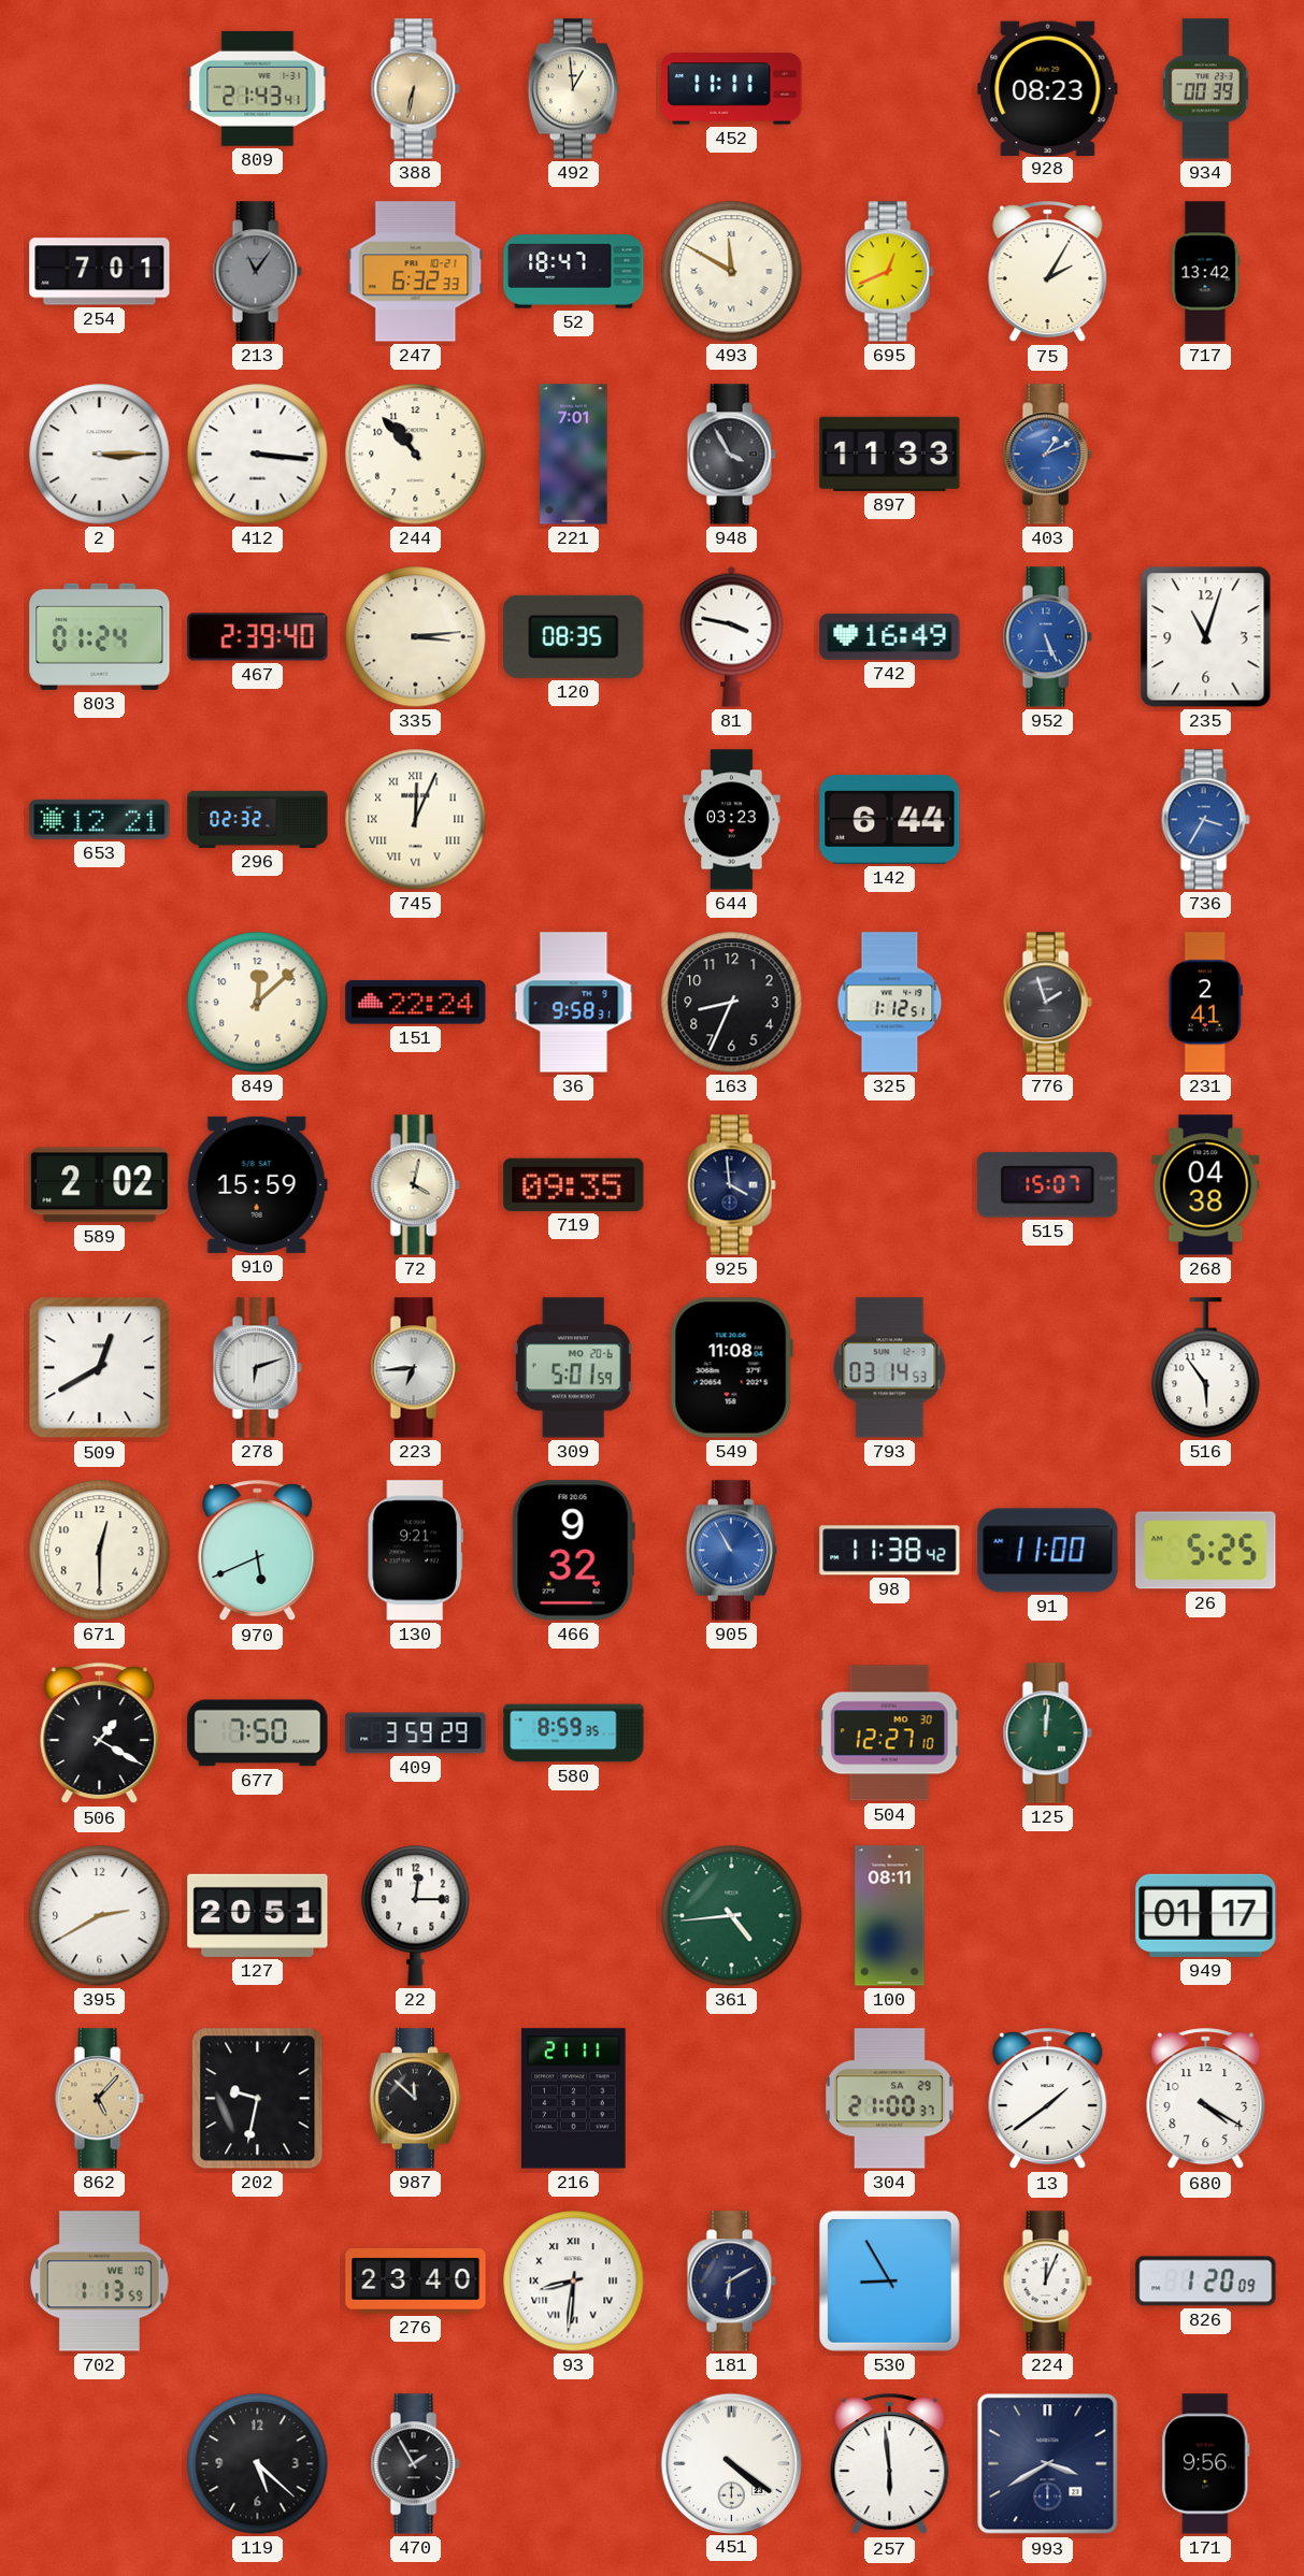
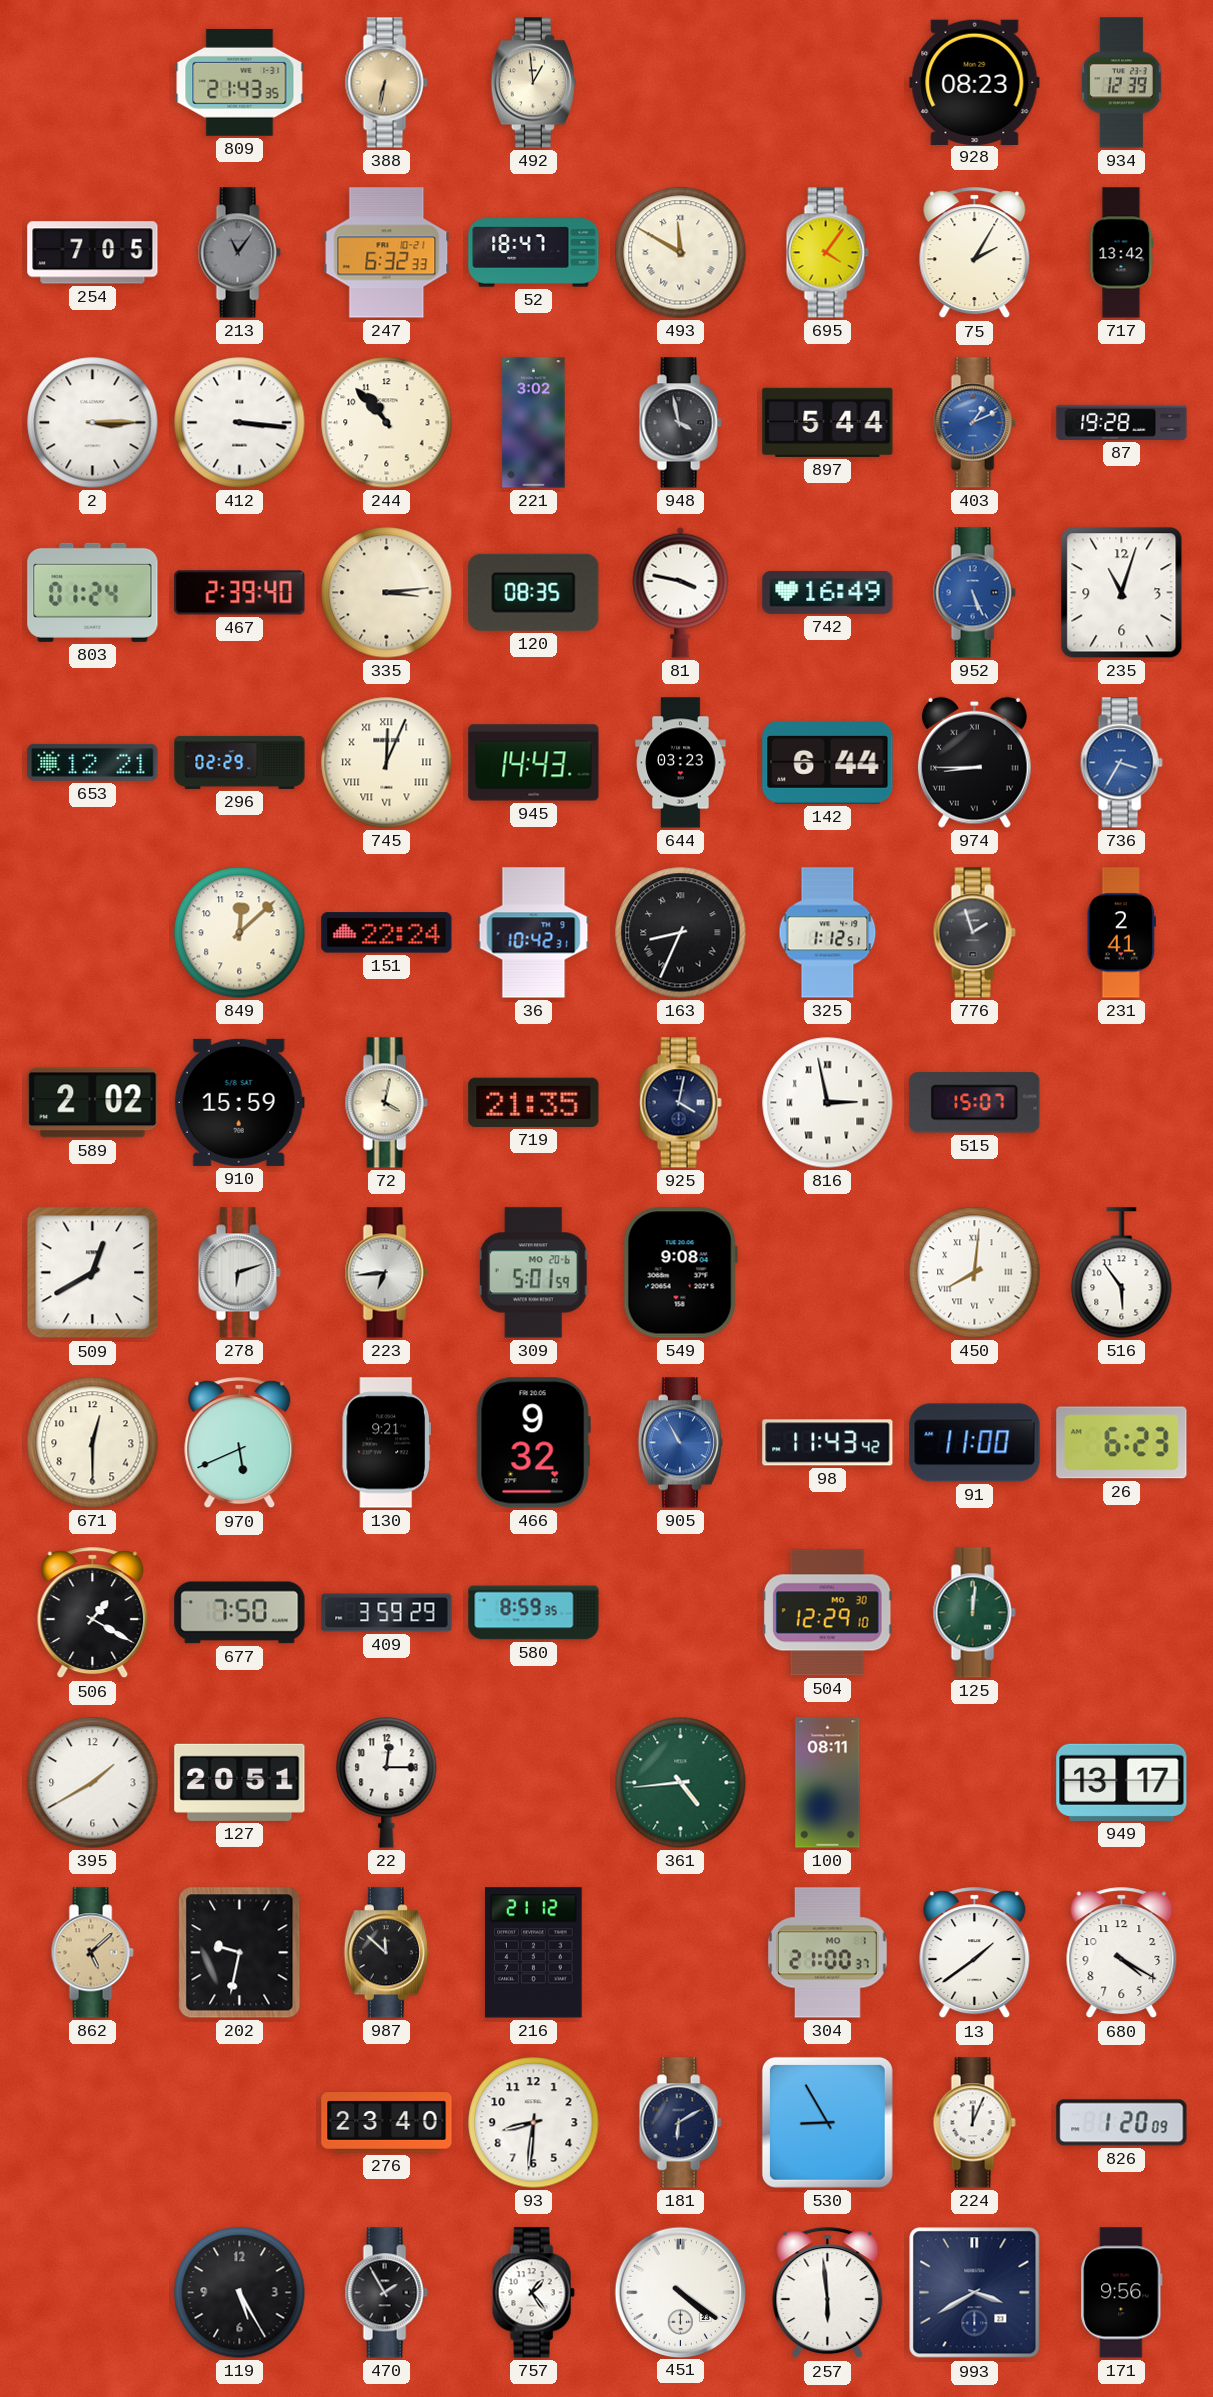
809: 21:43:41 -> 21:43:35 (240, 82)
452: 11:11 -> none (732, 89)
934: 00:39 -> 12:39 (1122, 83)
254: 7:01 -> 7:05 (93, 253)
695: 12:41 -> 4:06 (827, 253)
221: 7:01 -> 3:02 (534, 423)
948: 3:55 -> 3:58 (680, 423)
897: 11:33 -> 5:44 (828, 422)
87: none -> 19:28 (1122, 422)
296: 02:32 -> 02:29 (240, 762)
945: none -> 14:43 (534, 763)
974: none -> 8:45 (974, 762)
36: 9:58 -> 10:42 (534, 933)
163 numerals: Arabic -> Roman (681, 933)
719: 09:35 -> 21:35 (534, 1102)
925: 3:59 -> 4:02 (680, 1103)
816: none -> 2:58 (828, 1103)
268: 04:38 -> none (1206, 1185)
549: 11:08 -> 9:08 (680, 1273)
793: 03:14 -> none (890, 1368)
450: none -> 8:01 (975, 1273)
98: 11:38 -> 11:43 (828, 1443)
26: 5:25 -> 6:23 (1122, 1443)
504: 12:27 -> 12:29 (827, 1613)
395: 2:40 -> 1:40 (93, 1783)
949: 01:17 -> 13:17 (1122, 1782)
862: 5:07 -> 5:08 (92, 1953)
216: 21:11 -> 21:12 (534, 1953)
304 date: SA 29 -> MO 1 (828, 1953)
702: 1:13 -> none (99, 2282)
93 numerals: Roman -> Arabic (534, 2123)
119: 5:22 -> 5:25 (240, 2293)
757: none -> 1:24 (533, 2293)
